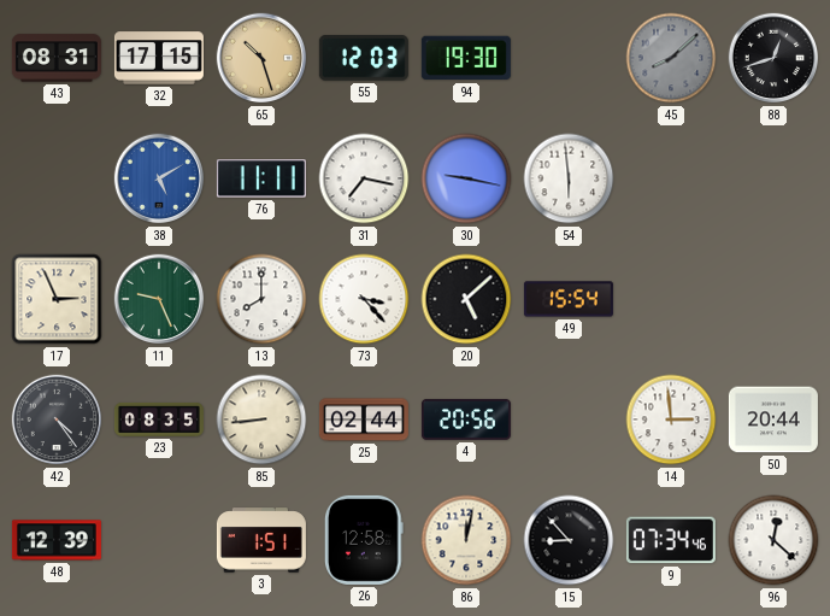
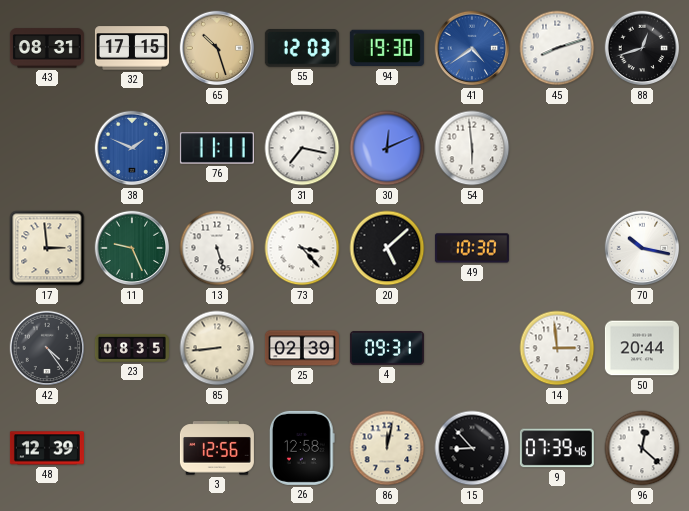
41: none -> 4:39 (472, 48)
45: 8:08 -> 8:12 (557, 48)
45 dial: grey -> white (557, 48)
38: 5:10 -> 1:49 (132, 148)
30: 9:17 -> 12:11 (387, 148)
17: 2:56 -> 2:59 (47, 248)
13: 8:00 -> 5:27 (217, 248)
49: 15:54 -> 10:30 (472, 248)
70: none -> 10:17 (642, 248)
25: 02:44 -> 02:39 (302, 348)
4: 20:56 -> 09:31 (387, 348)
3: 1:51 -> 12:56 (217, 448)
9: 07:34 -> 07:39 (557, 448)
